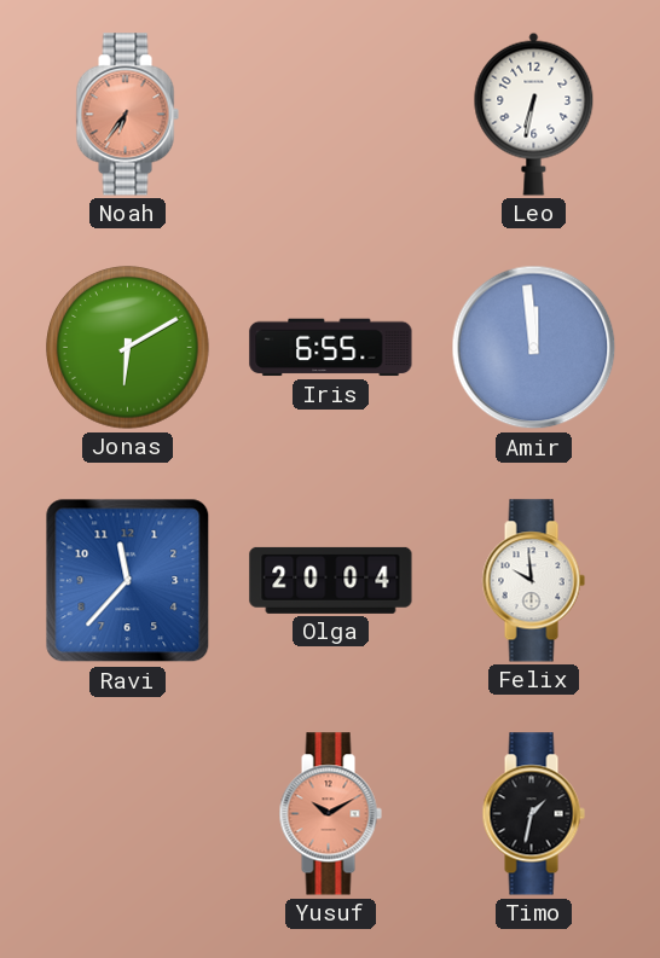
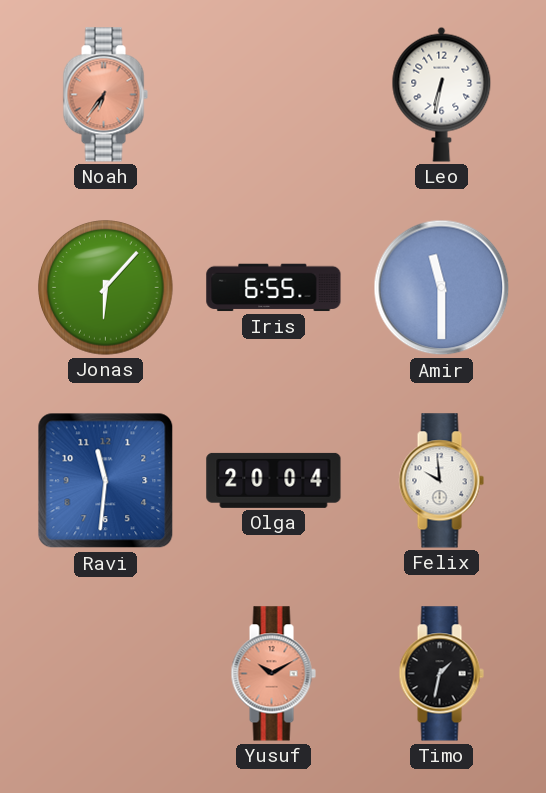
Jonas: 6:10 -> 6:07 (106, 288)
Amir: 11:59 -> 11:30 (442, 288)
Ravi: 11:37 -> 11:31 (106, 481)
